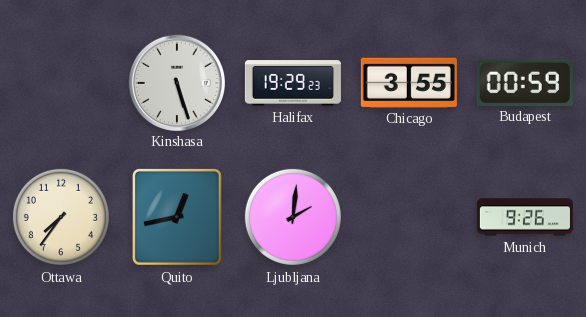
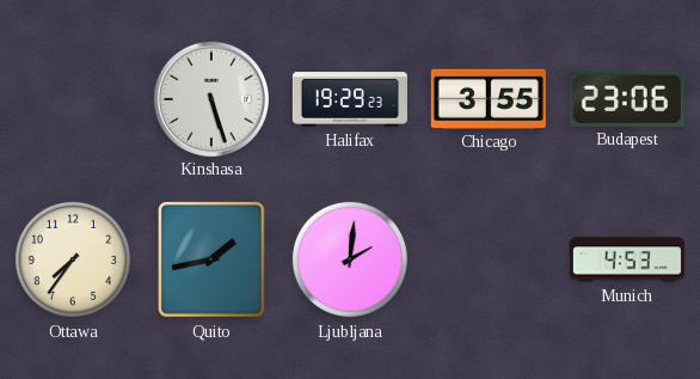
Budapest: 00:59 -> 23:06 (627, 98)
Quito: 12:43 -> 1:43 (211, 261)
Munich: 9:26 -> 4:53 (627, 259)
